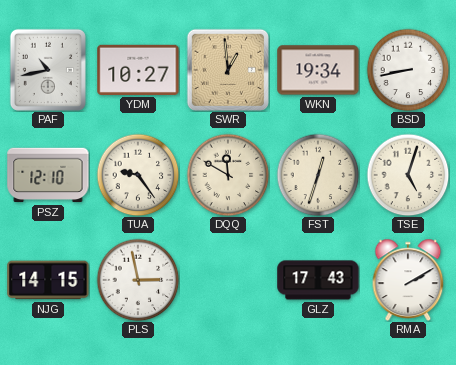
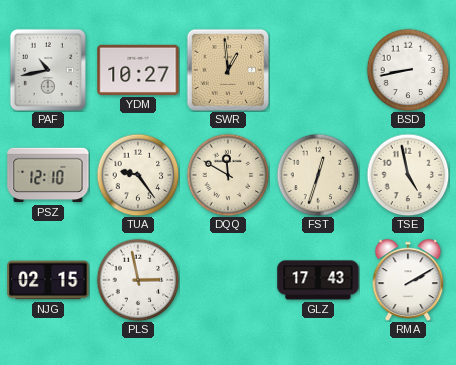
WKN: 19:34 -> none (318, 70)
TSE: 5:03 -> 4:58 (408, 175)
NJG: 14:15 -> 02:15 (48, 280)
